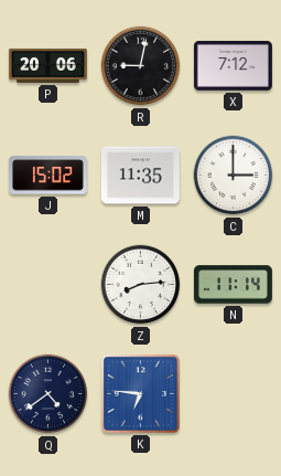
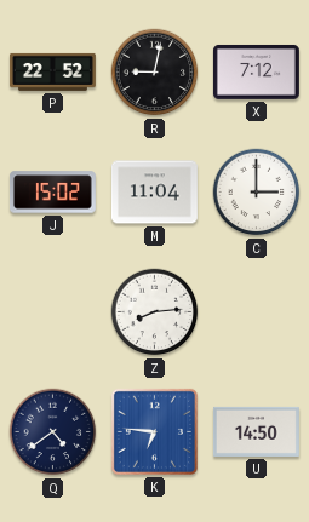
P: 20:06 -> 22:52 (52, 71)
M: 11:35 -> 11:04 (154, 193)
N: 11:14 -> none (233, 285)
U: none -> 14:50 (256, 431)
